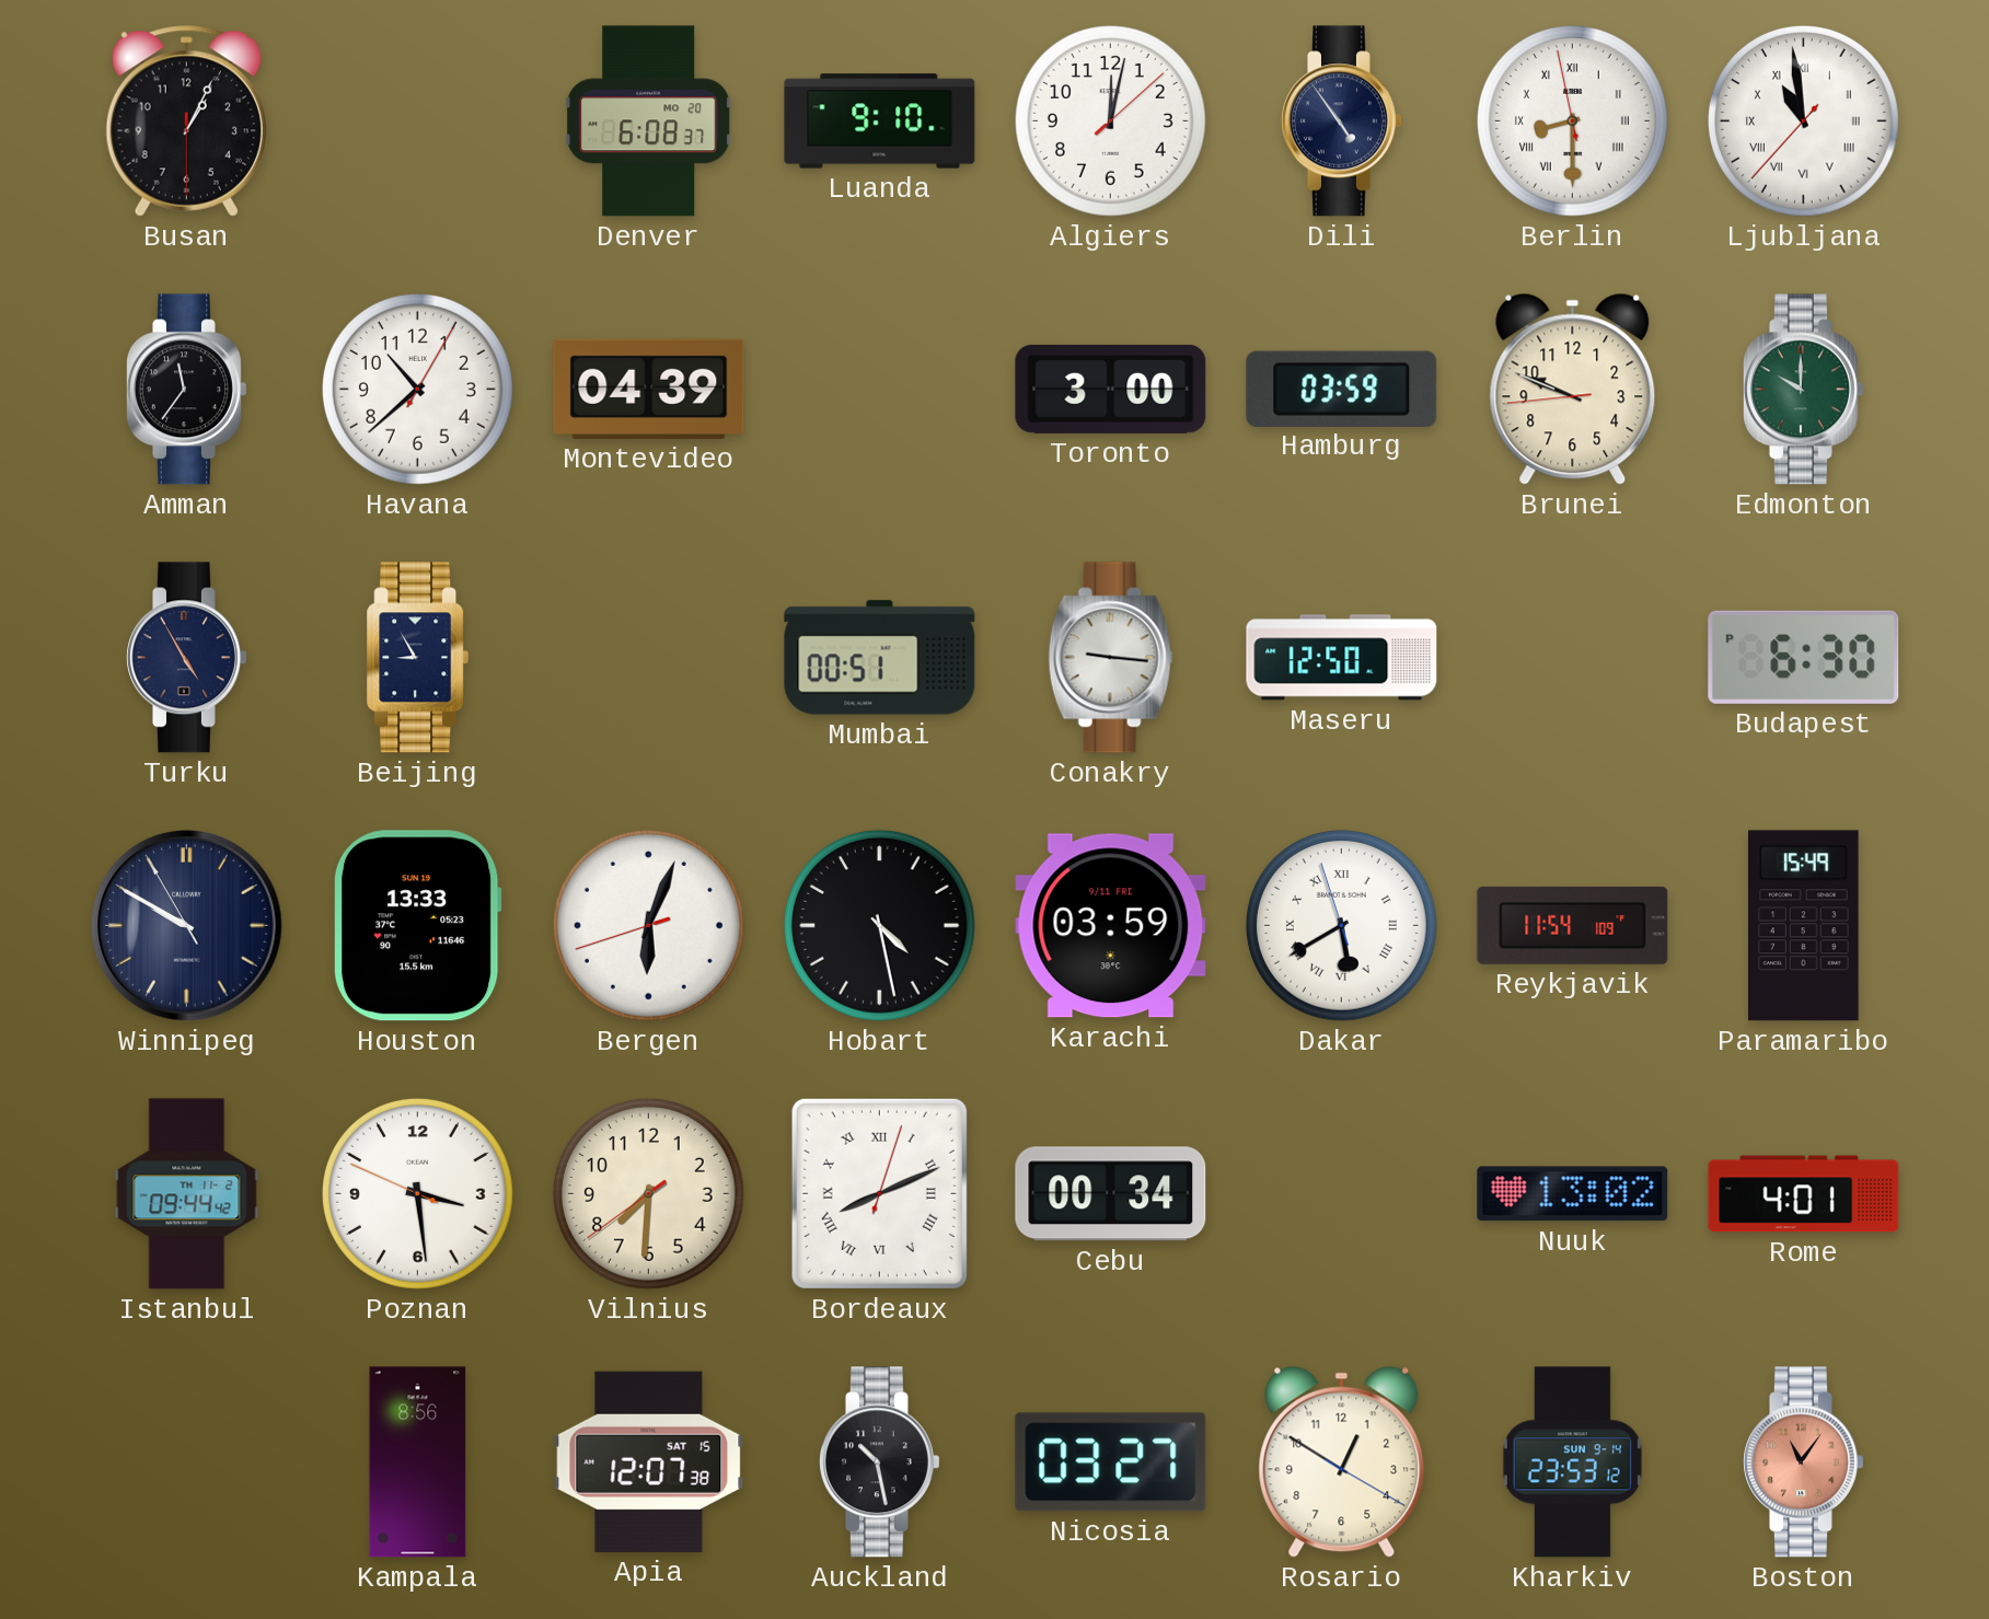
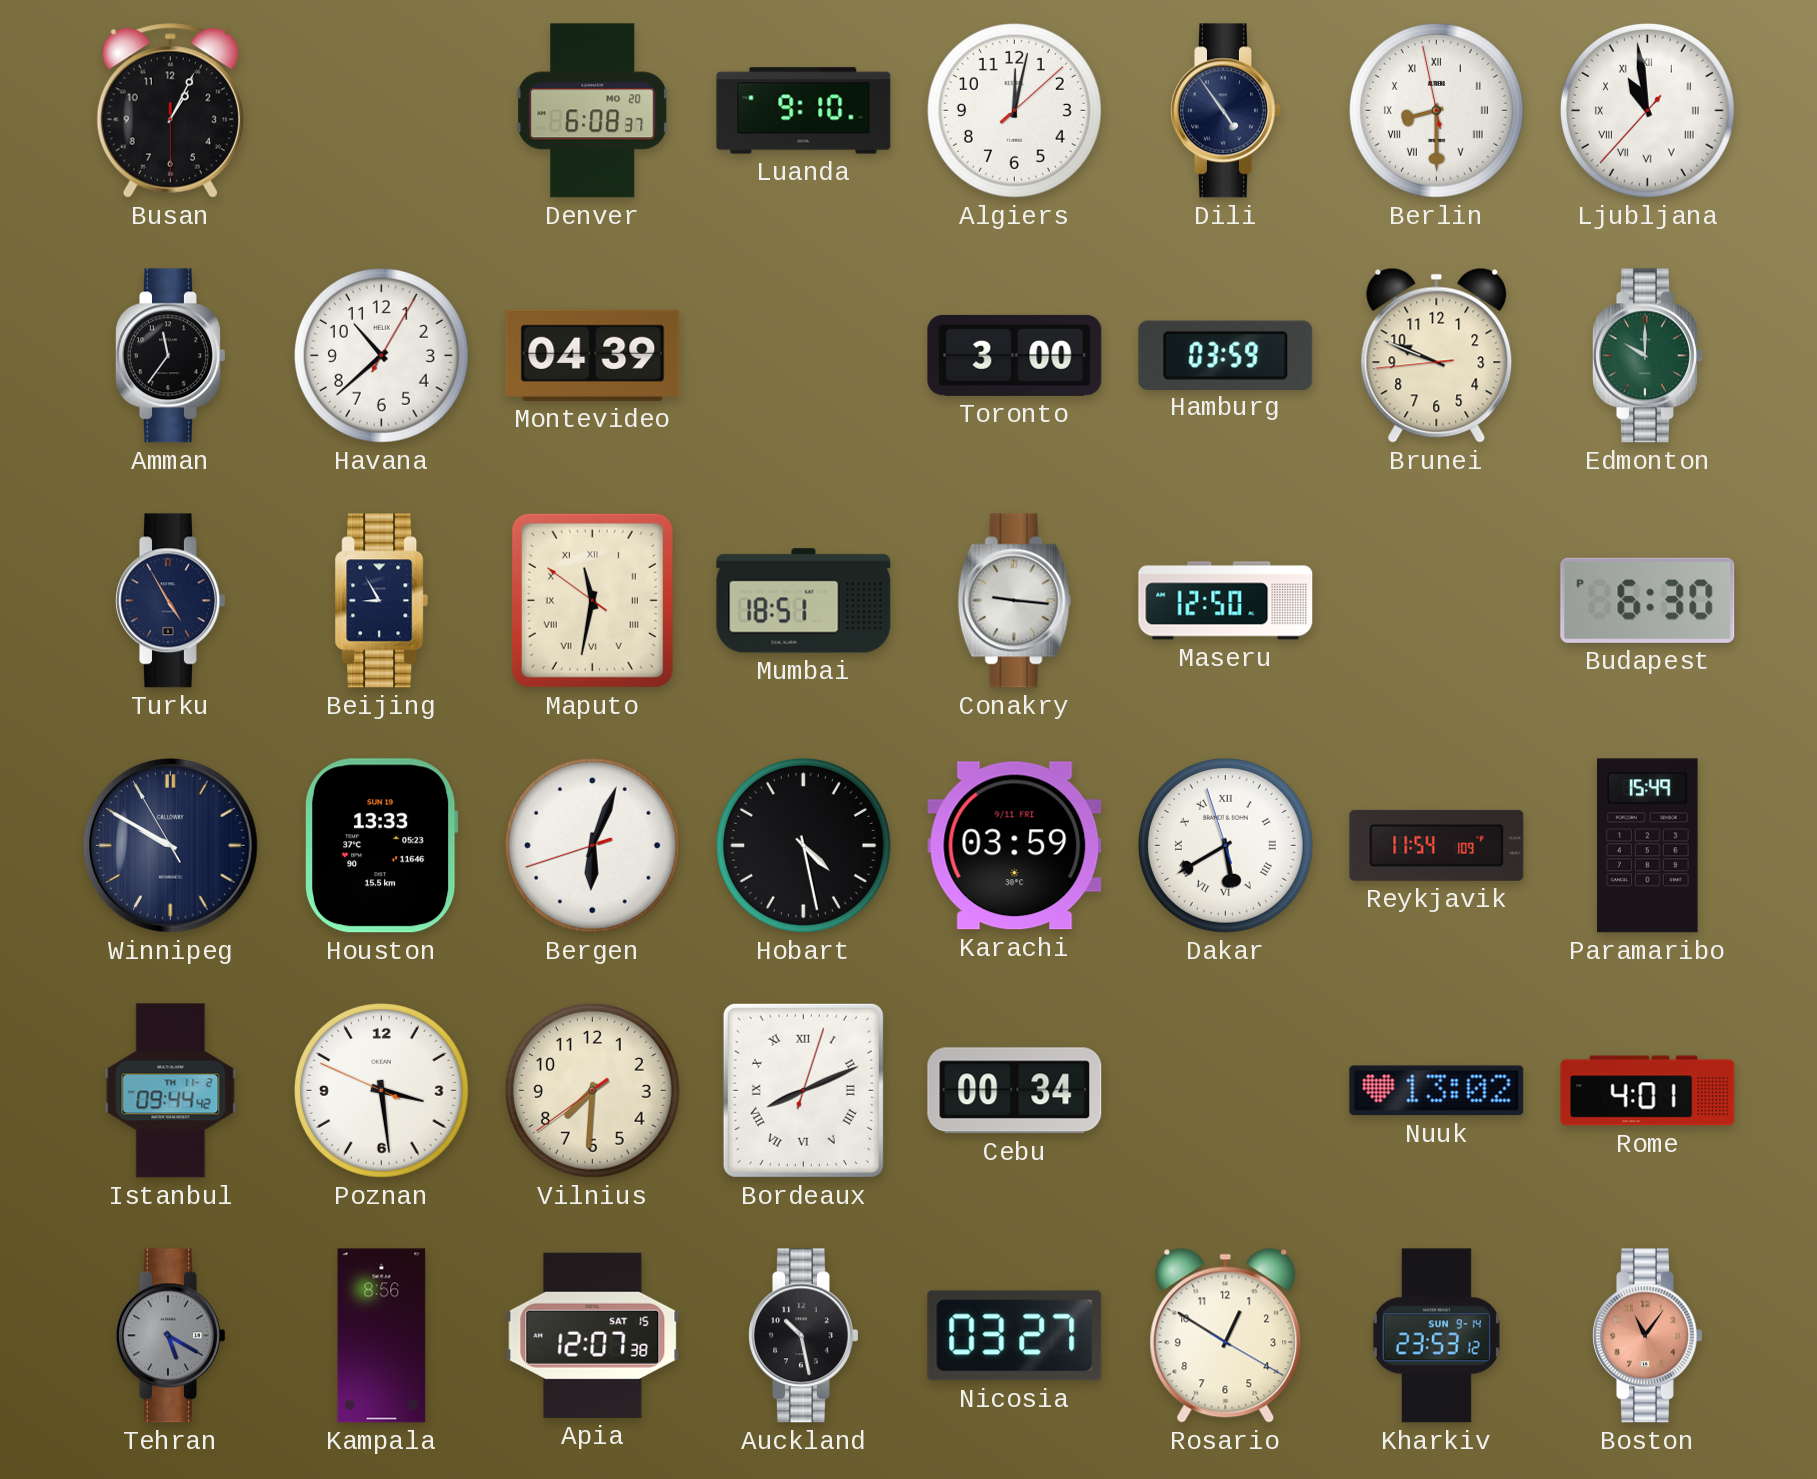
Maputo: none -> 11:31 (592, 600)
Mumbai: 00:51 -> 18:51 (804, 601)
Tehran: none -> 5:20 (171, 1336)
